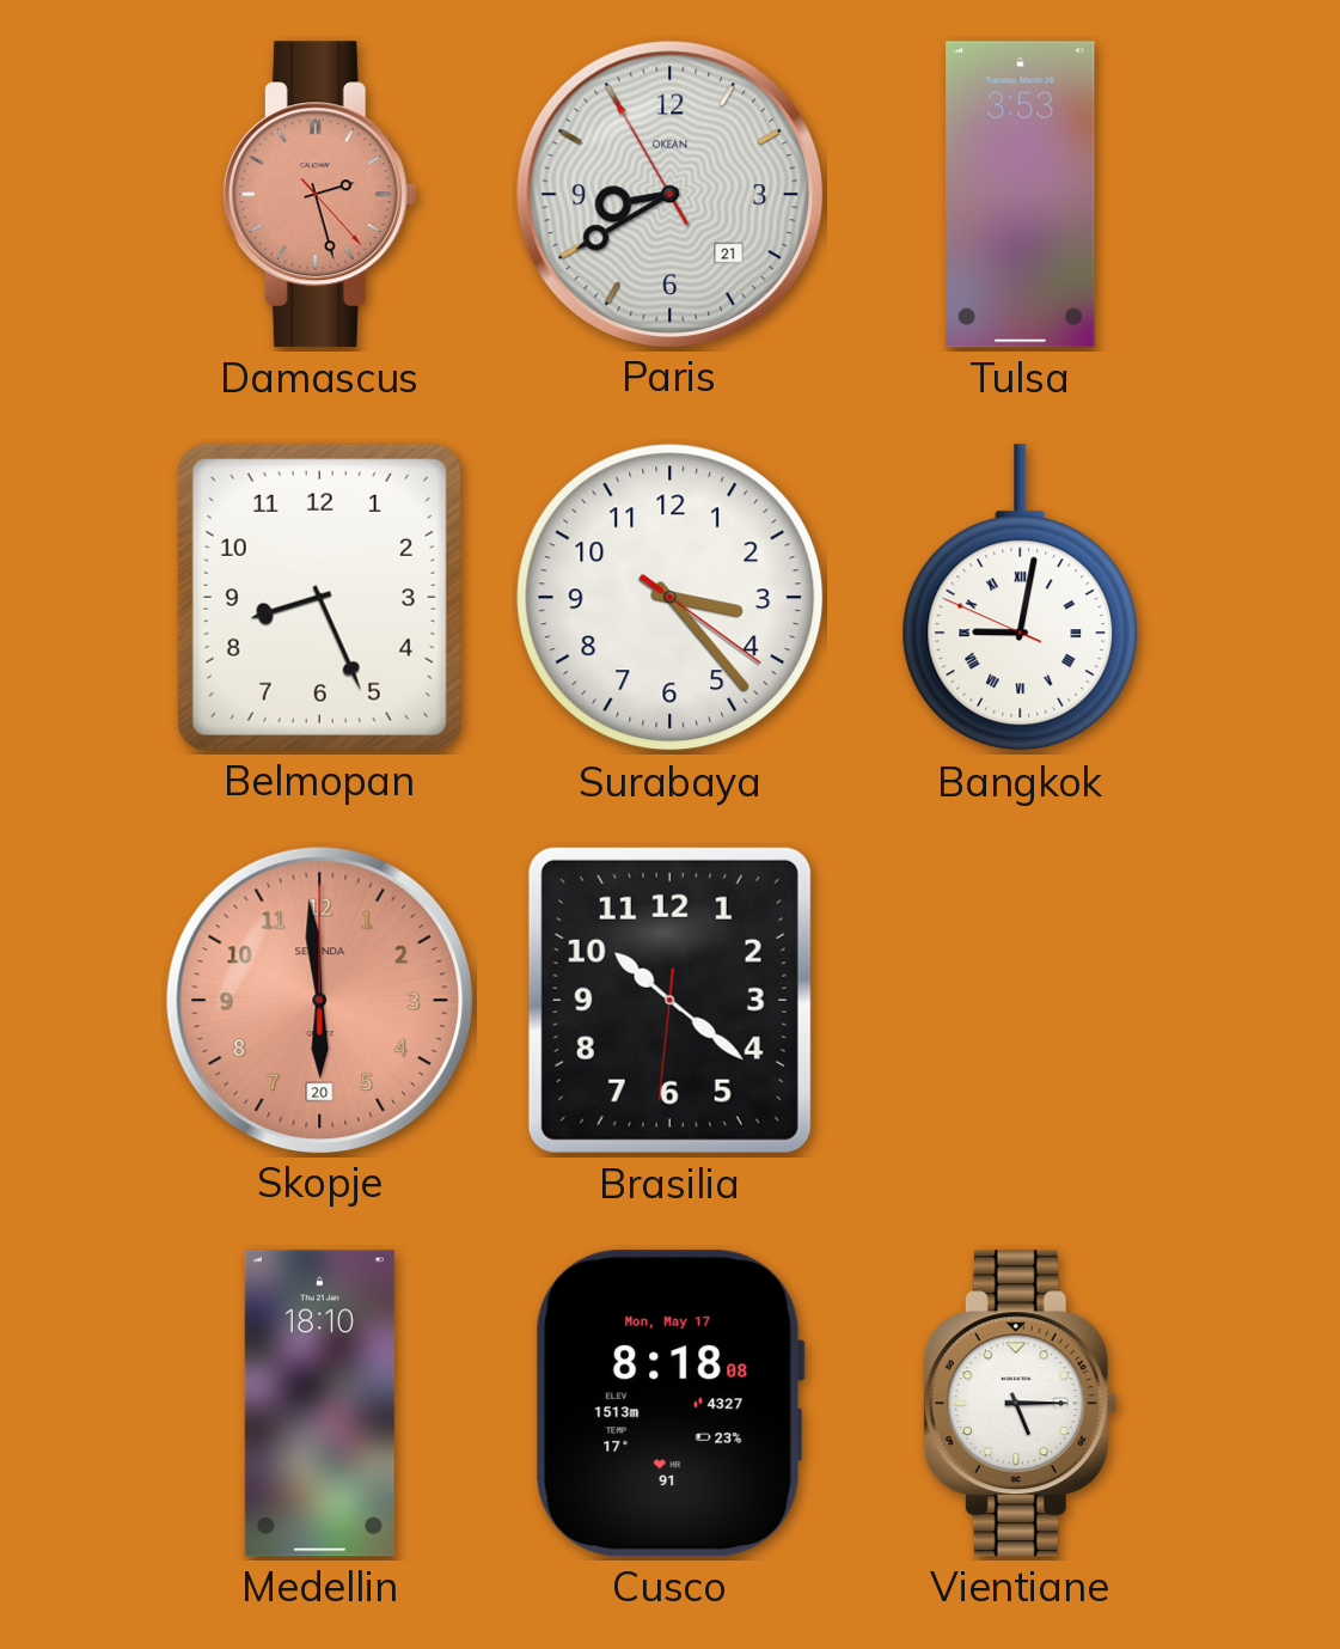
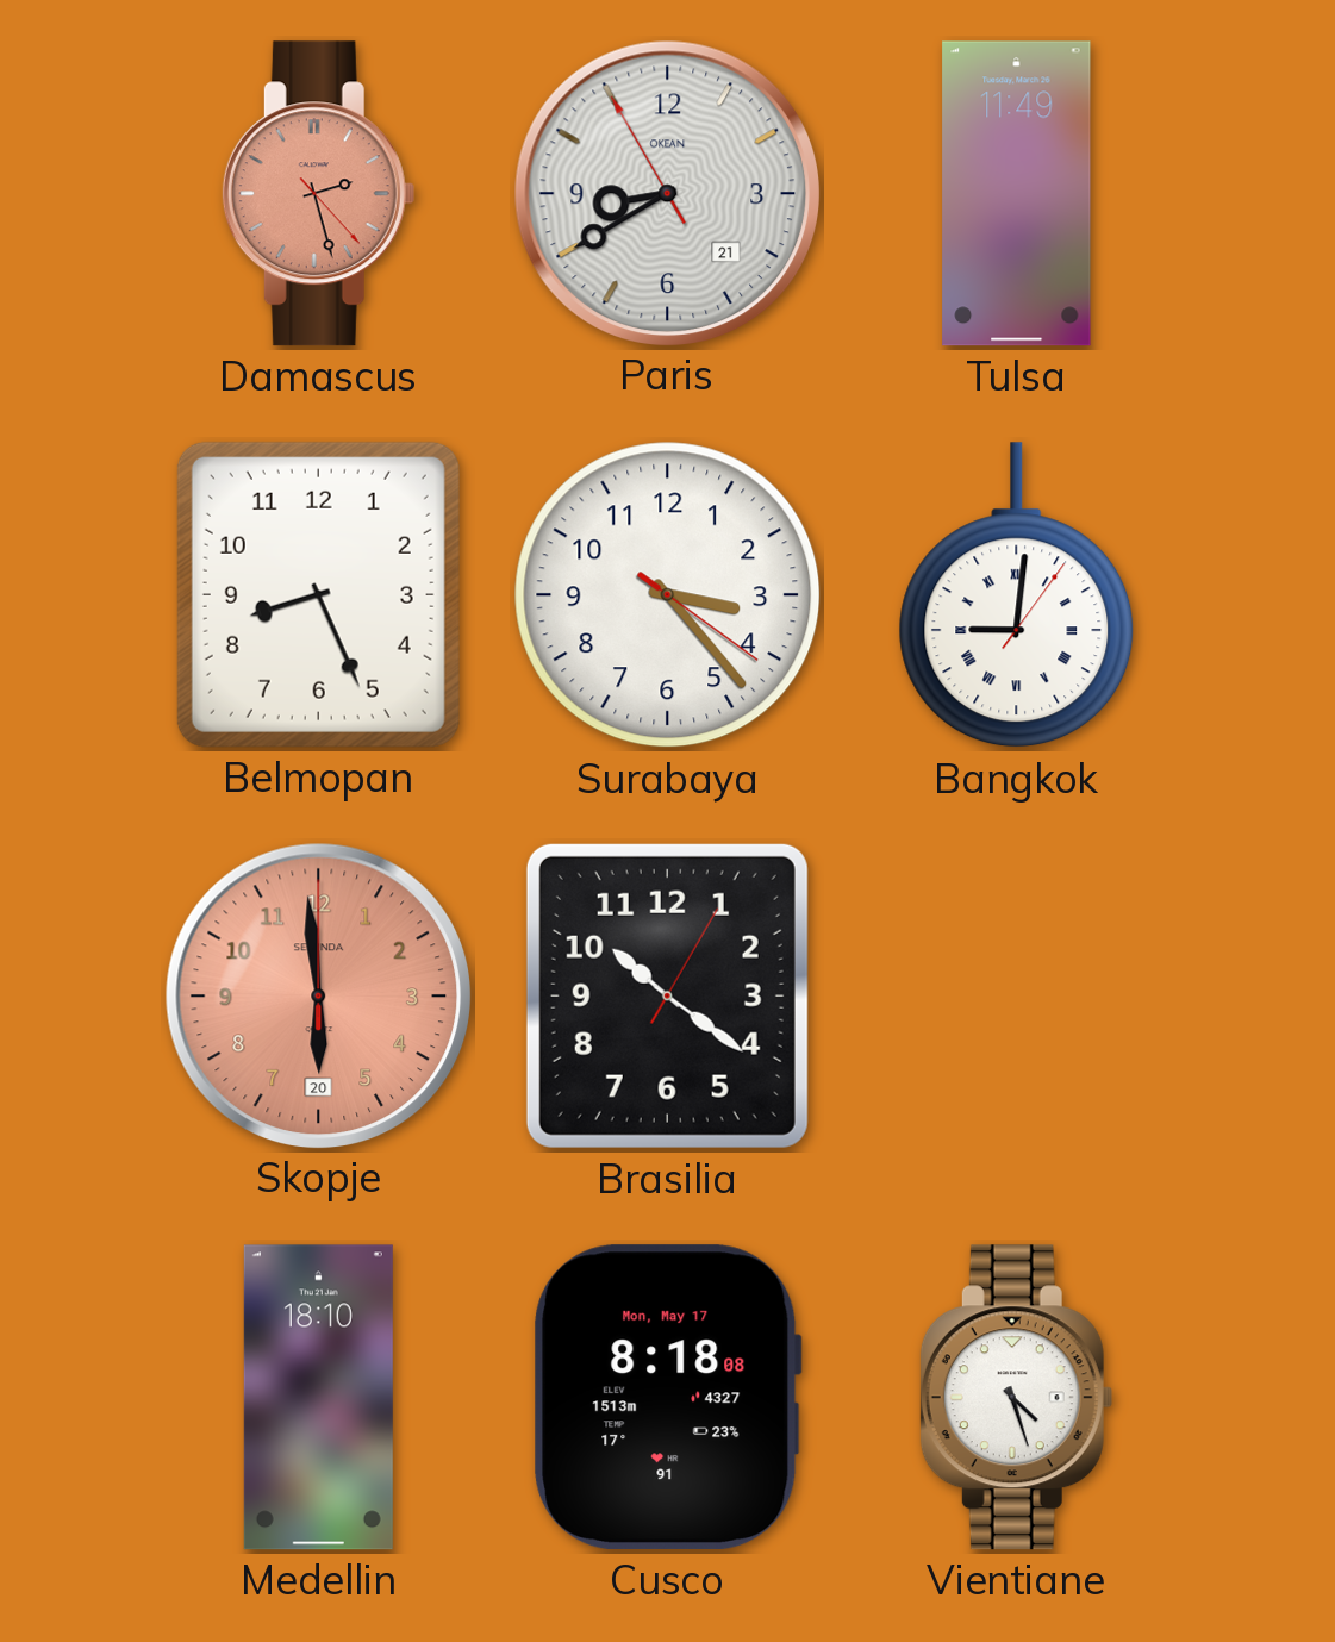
Tulsa: 3:53 -> 11:49 (1017, 194)
Bangkok: 9:01:49 -> 9:01:06 (1017, 595)
Brasilia: 10:21:31 -> 10:21:05 (667, 995)
Vientiane: 5:15 -> 4:27 (1016, 1398)
